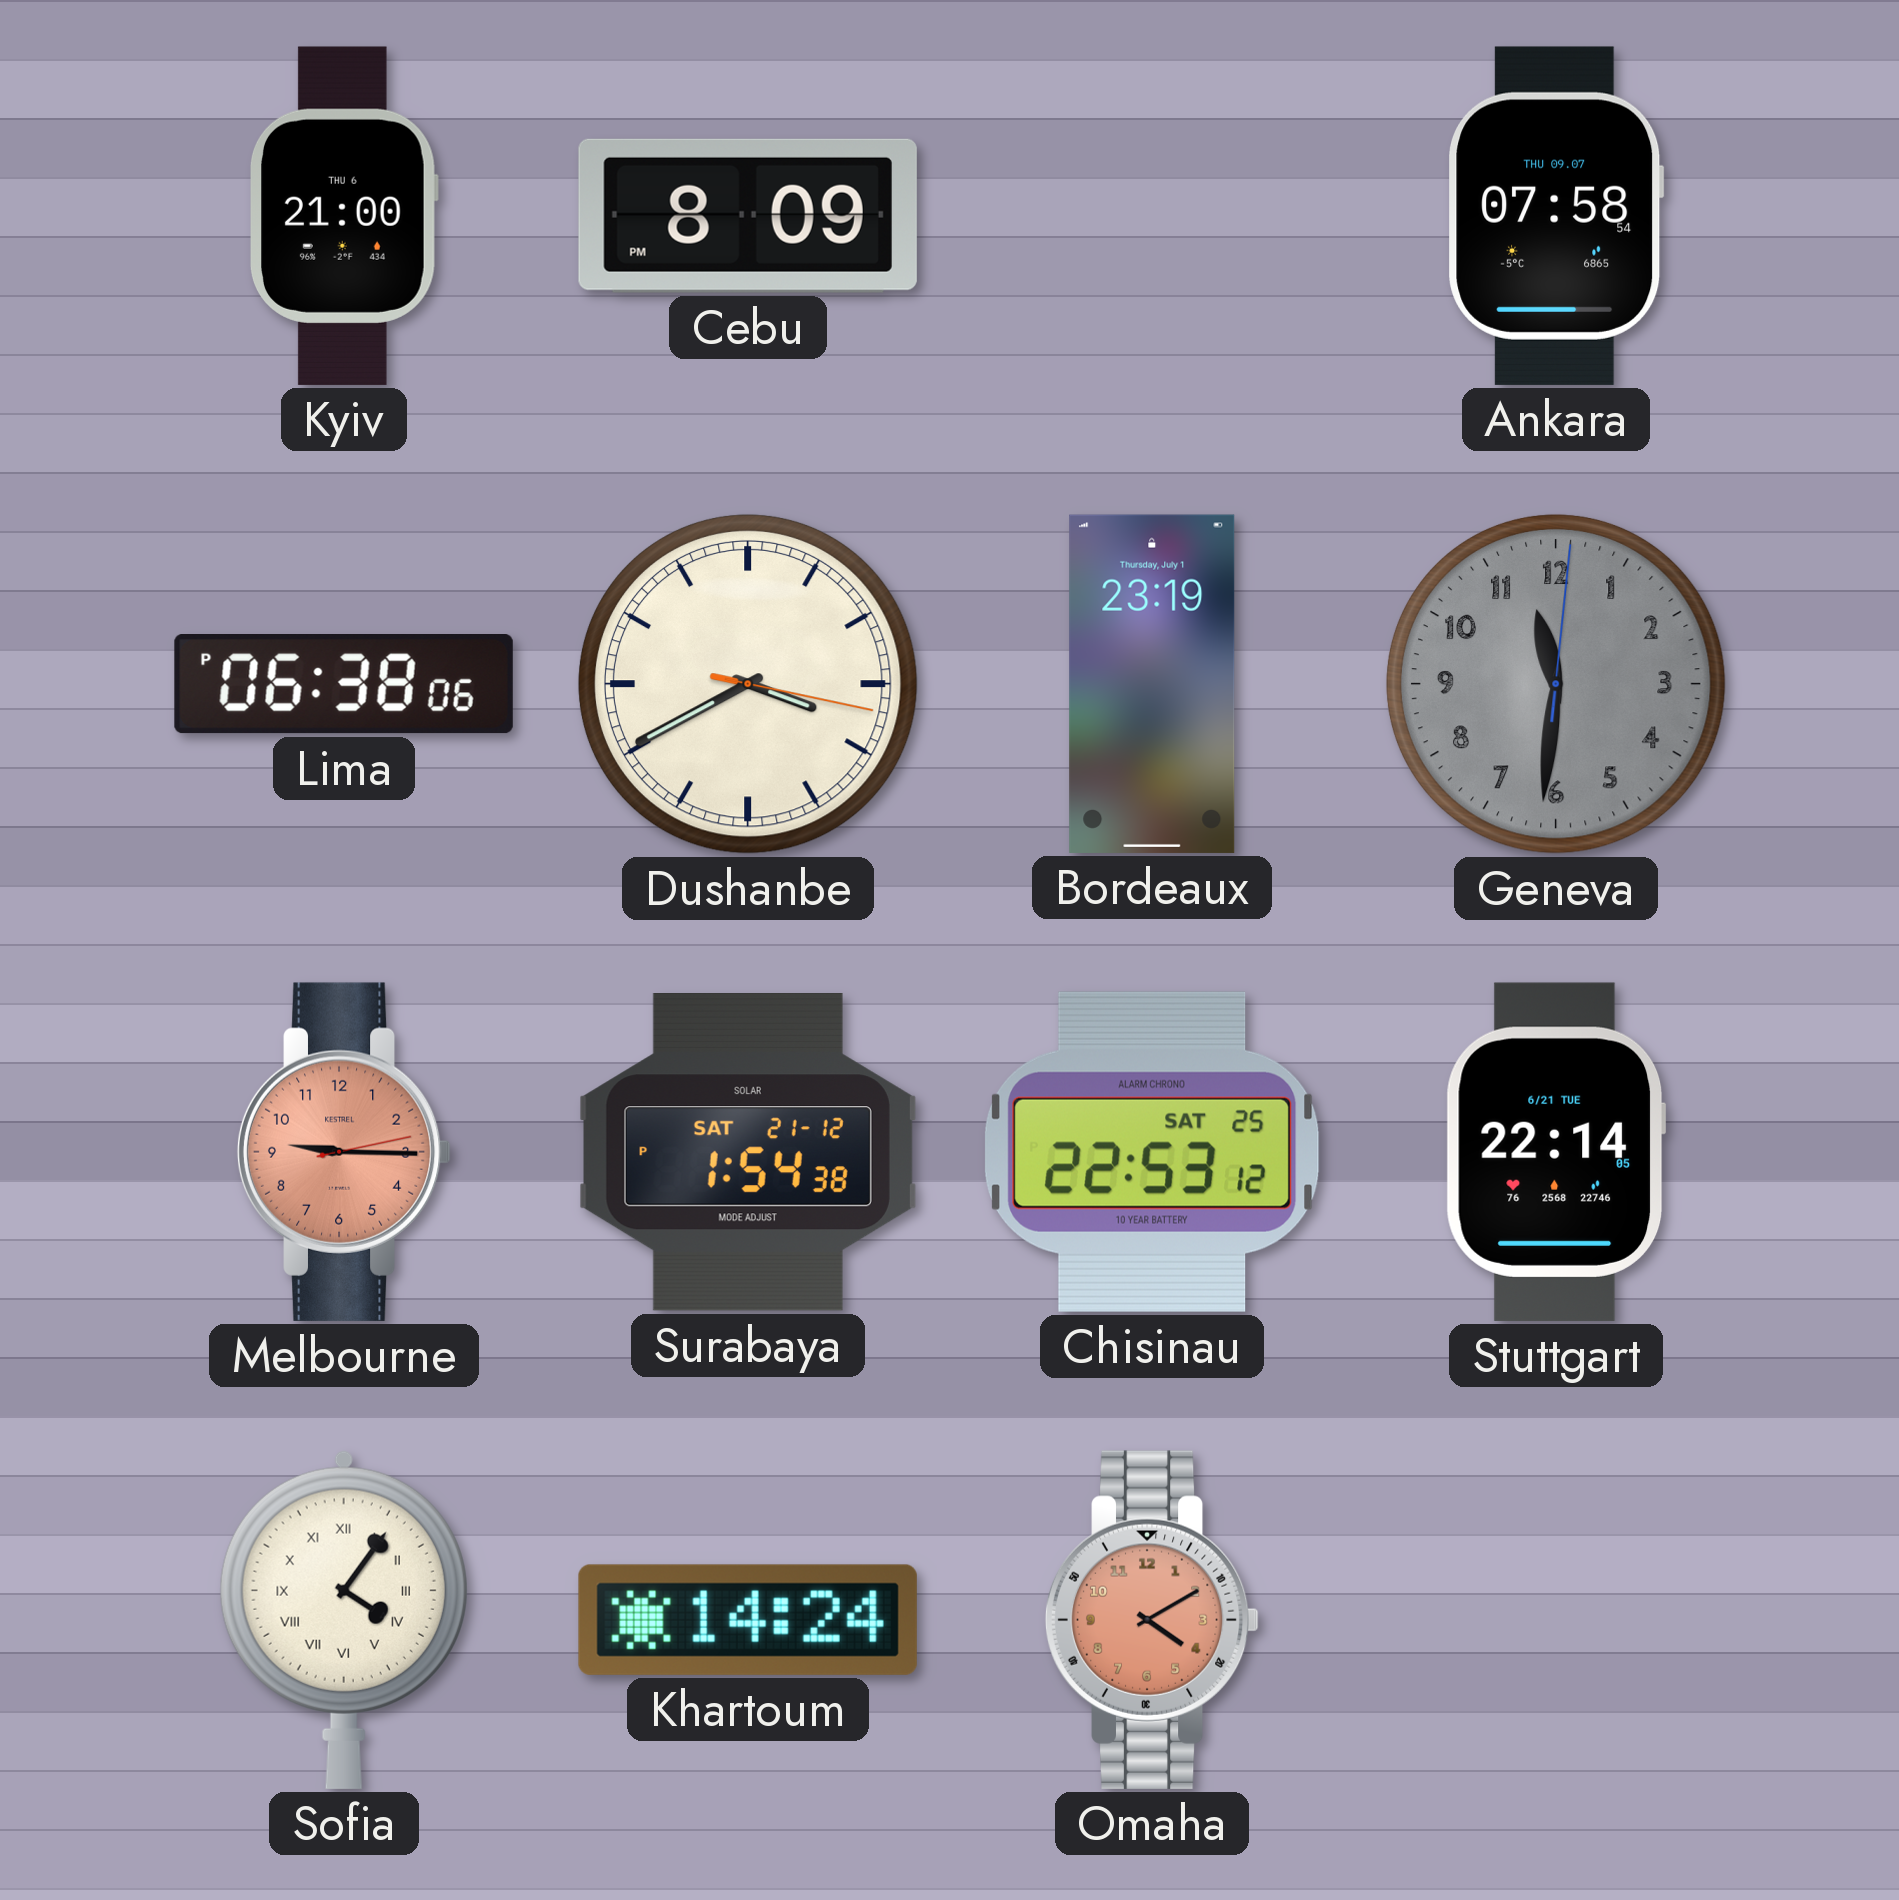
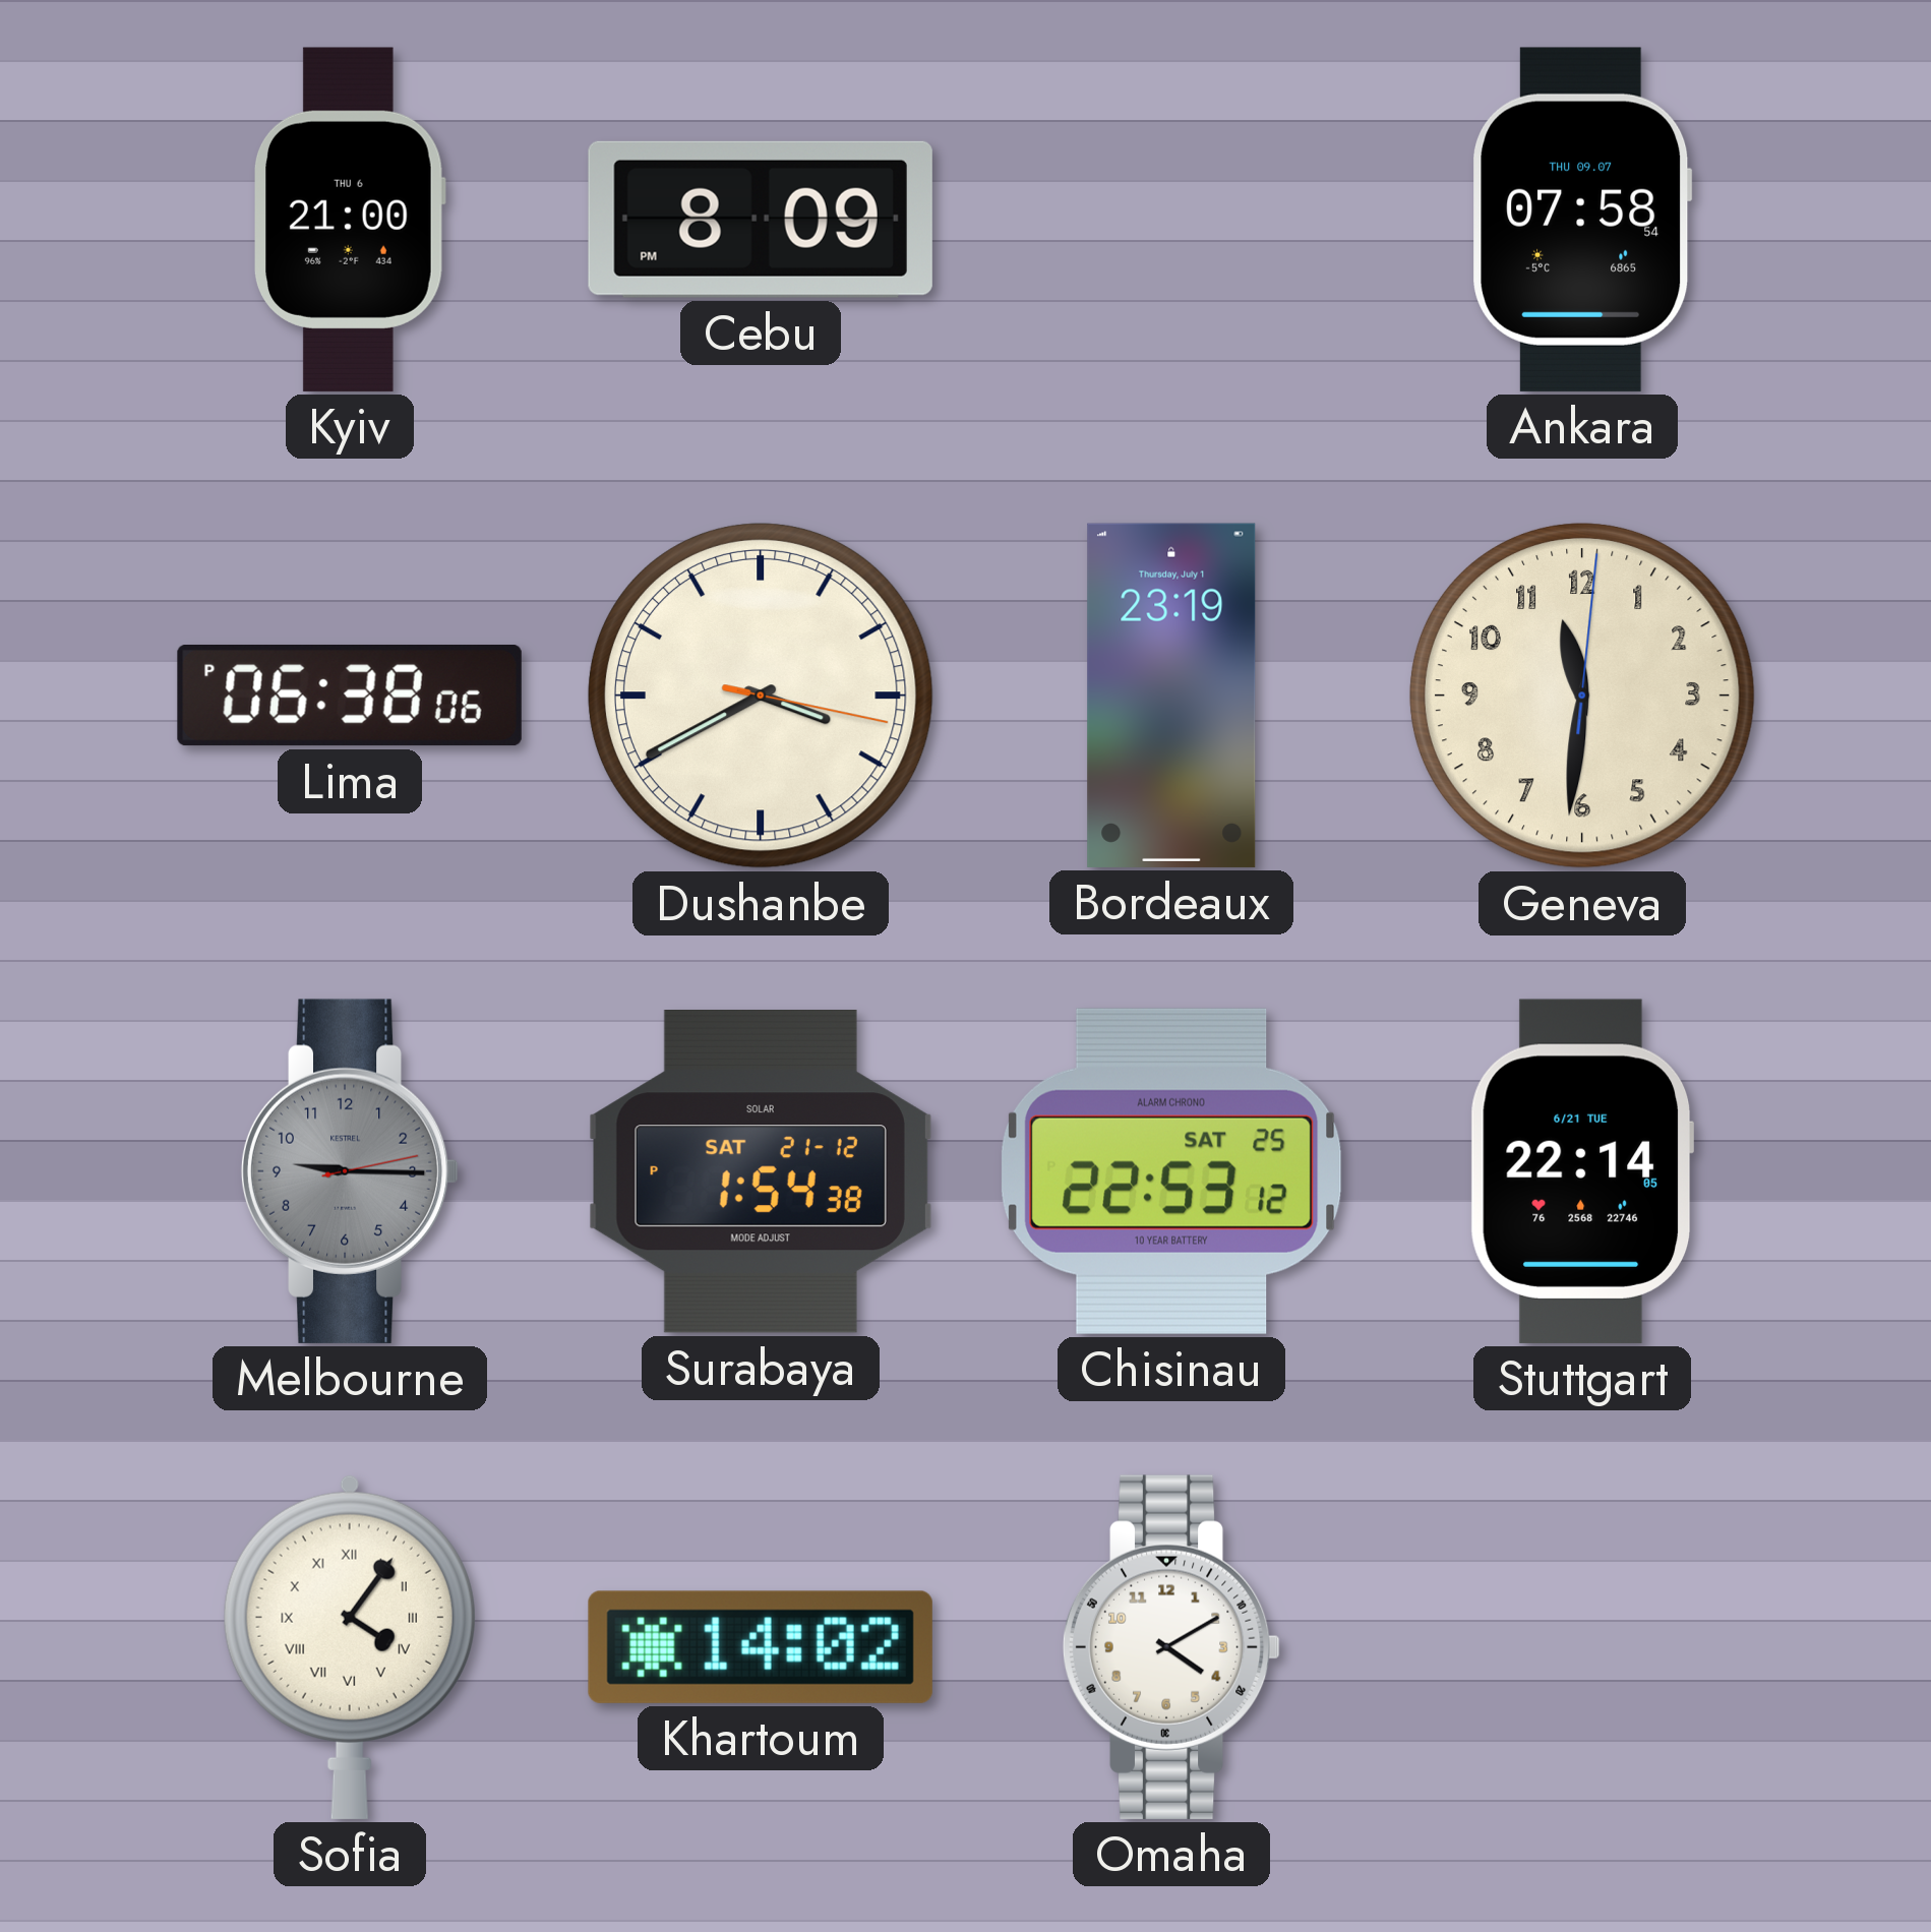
Geneva dial: grey -> cream (1582, 696)
Melbourne dial: salmon -> grey (350, 1171)
Khartoum: 14:24 -> 14:02 (761, 1647)
Omaha dial: salmon -> white (1171, 1647)
